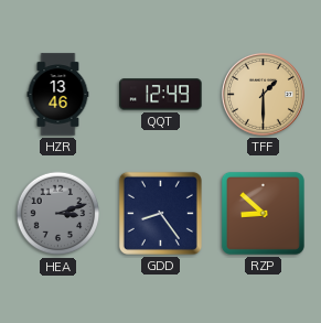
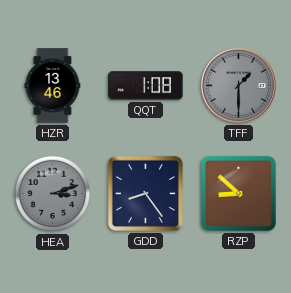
QQT: 12:49 -> 1:08 (146, 86)
TFF dial: champagne -> grey (238, 85)
